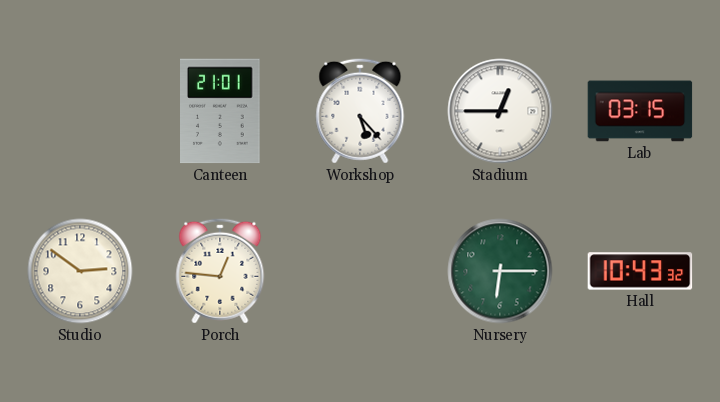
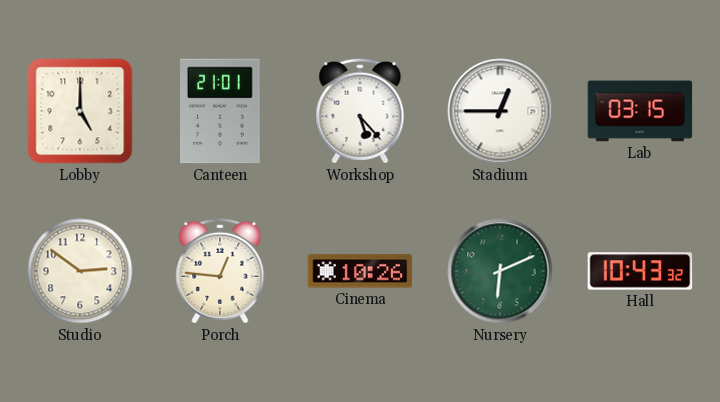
Lobby: none -> 5:00 (80, 111)
Cinema: none -> 10:26 (360, 271)
Nursery: 6:15 -> 6:11 (500, 271)
